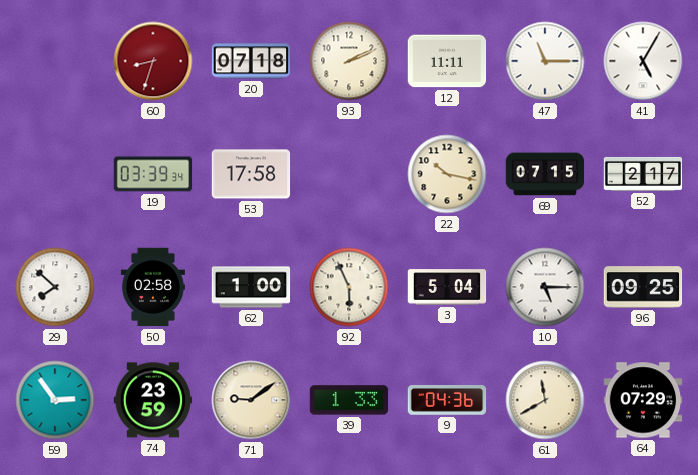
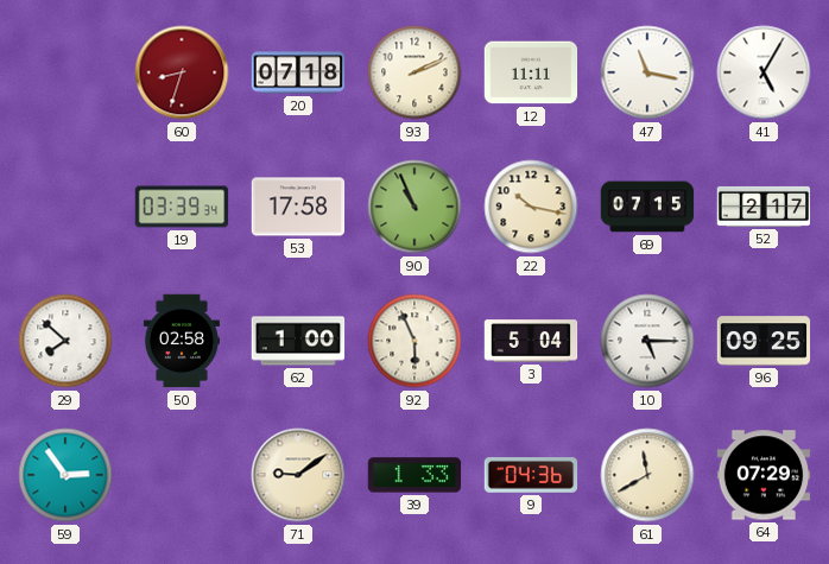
47: 11:15 -> 11:17 (647, 72)
90: none -> 10:56 (414, 207)
74: 23:59 -> none (153, 400)
